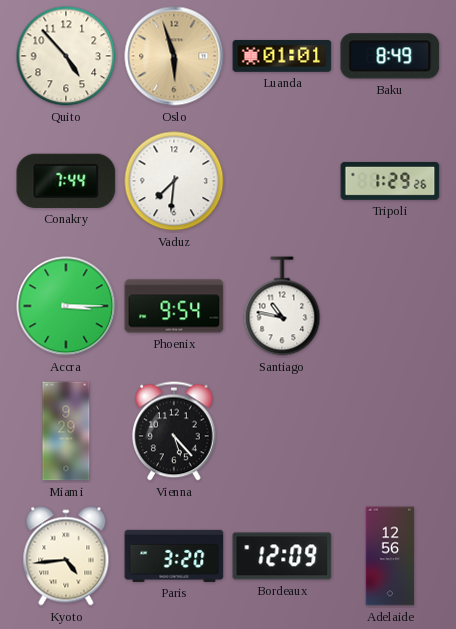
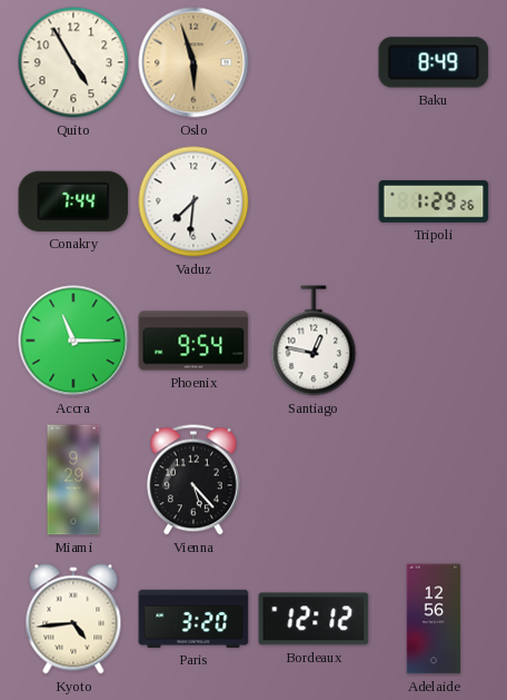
Quito: 4:53 -> 4:55 (73, 62)
Luanda: 01:01 -> none (282, 56)
Accra: 3:15 -> 11:15 (73, 341)
Santiago: 10:47 -> 12:47 (314, 341)
Bordeaux: 12:09 -> 12:12 (314, 619)
